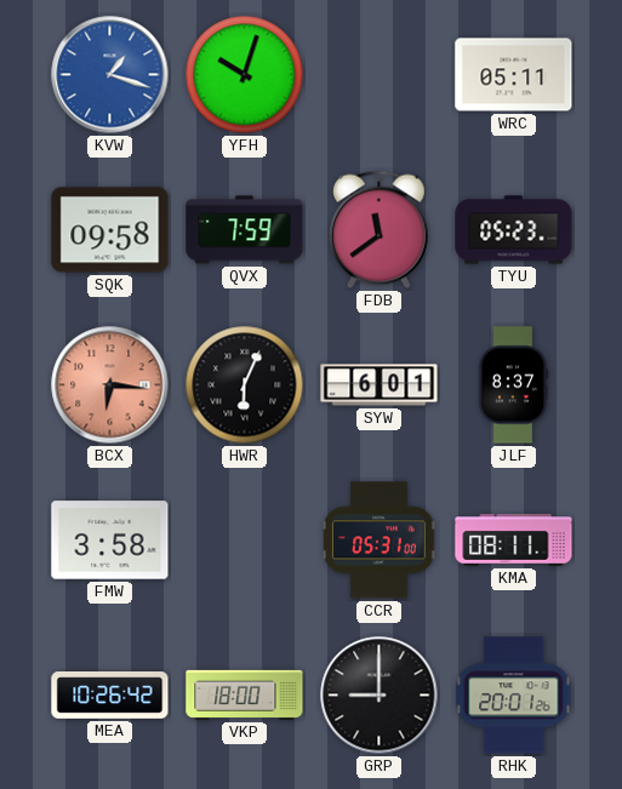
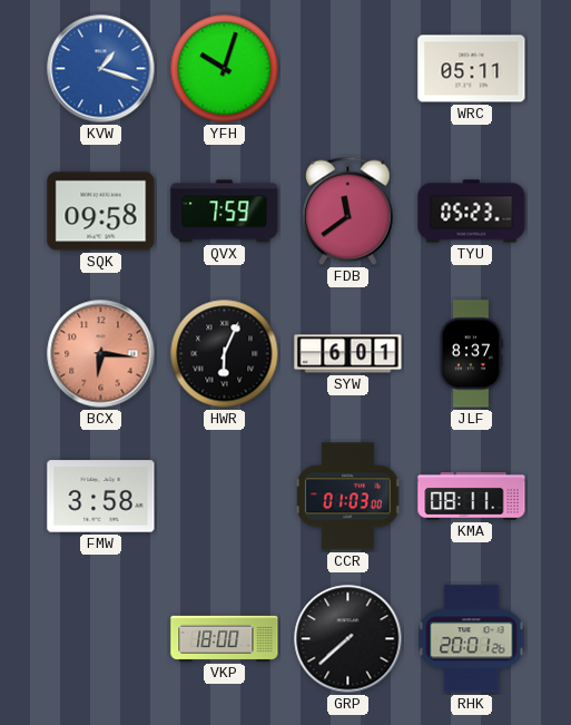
CCR: 05:31 -> 01:03 (348, 497)
MEA: 10:26 -> none (110, 696)
GRP: 9:00 -> 7:38 (348, 639)
